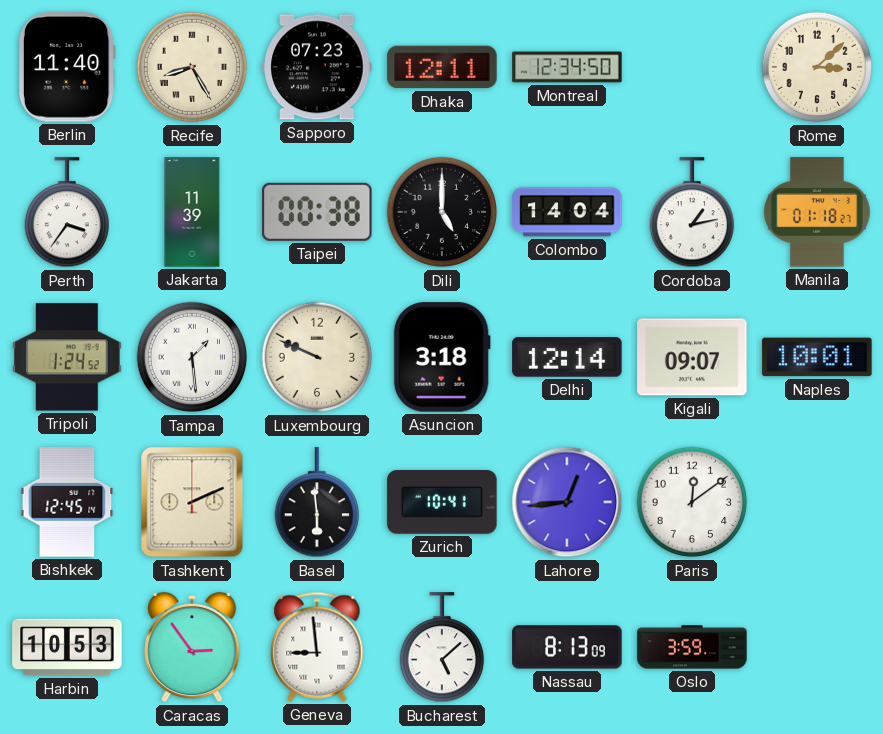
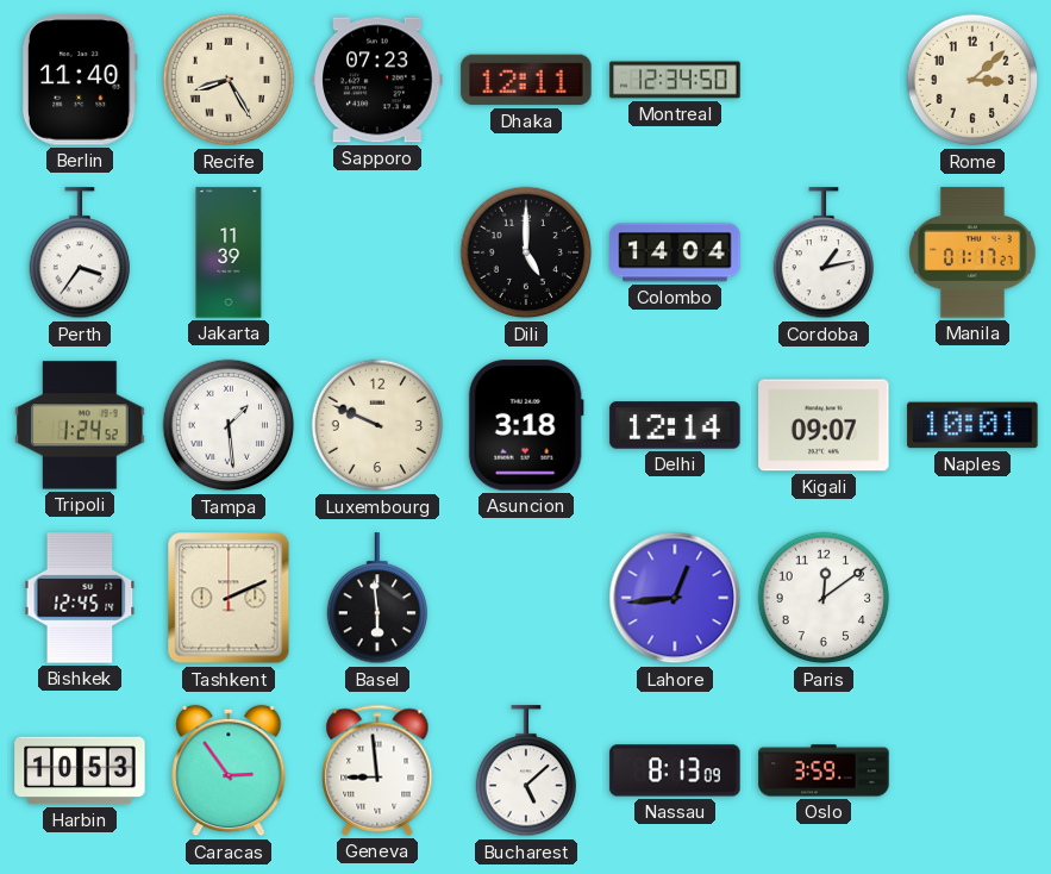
Taipei: 00:38 -> none (317, 212)
Manila: 01:18 -> 01:17 (972, 252)
Zurich: 10:41 -> none (442, 502)
